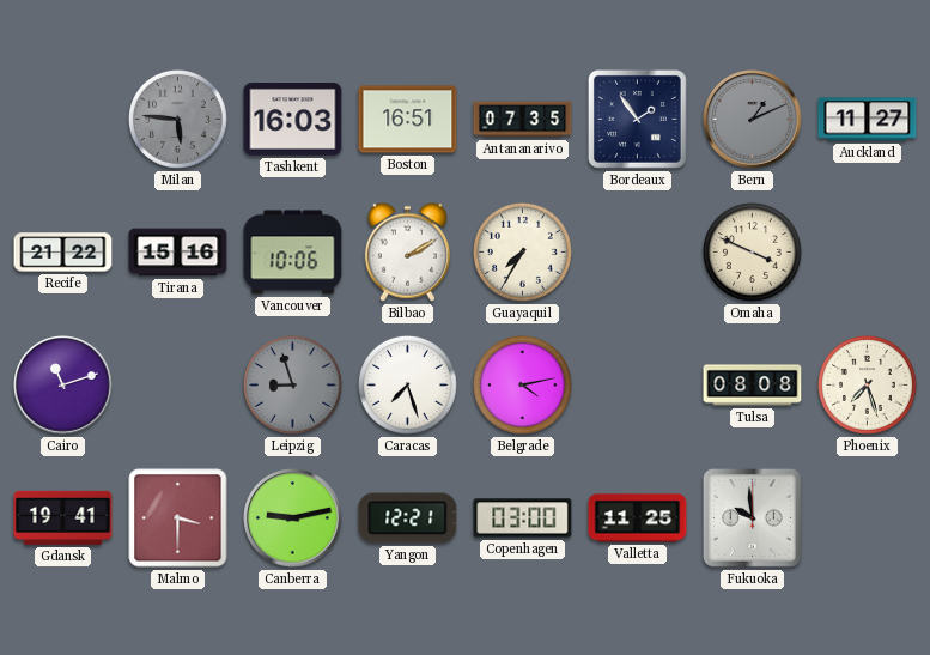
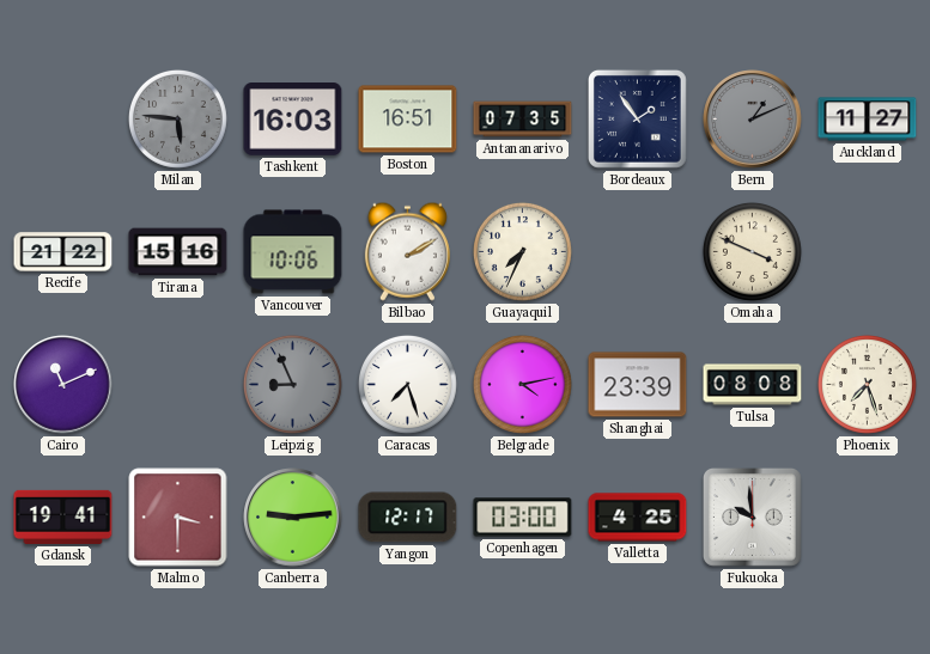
Guayaquil: 7:35 -> 7:34 (522, 251)
Cairo: 11:12 -> 11:11 (63, 385)
Leipzig: 8:57 -> 8:56 (292, 384)
Shanghai: none -> 23:39 (638, 385)
Canberra: 9:13 -> 9:14 (293, 518)
Yangon: 12:21 -> 12:17 (408, 518)
Valletta: 11:25 -> 4:25 (638, 518)
